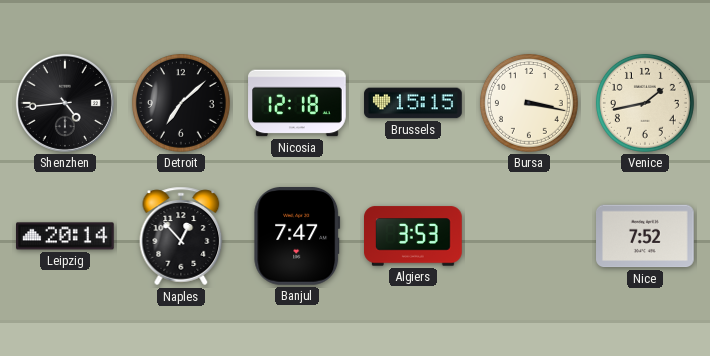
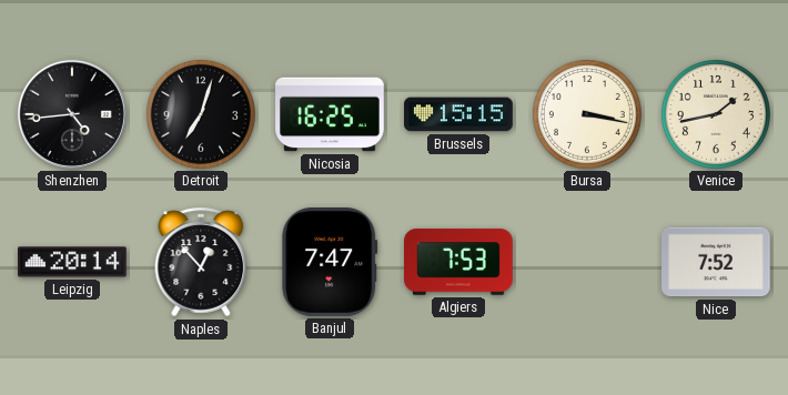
Detroit: 7:08 -> 7:03 (201, 114)
Nicosia: 12:18 -> 16:25 (330, 114)
Algiers: 3:53 -> 7:53 (458, 262)
